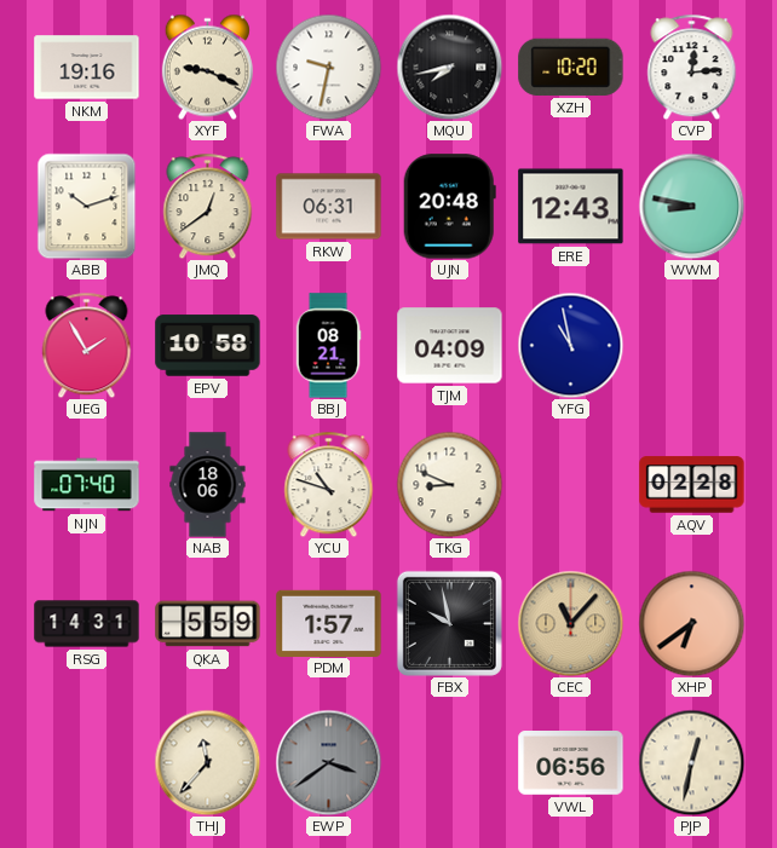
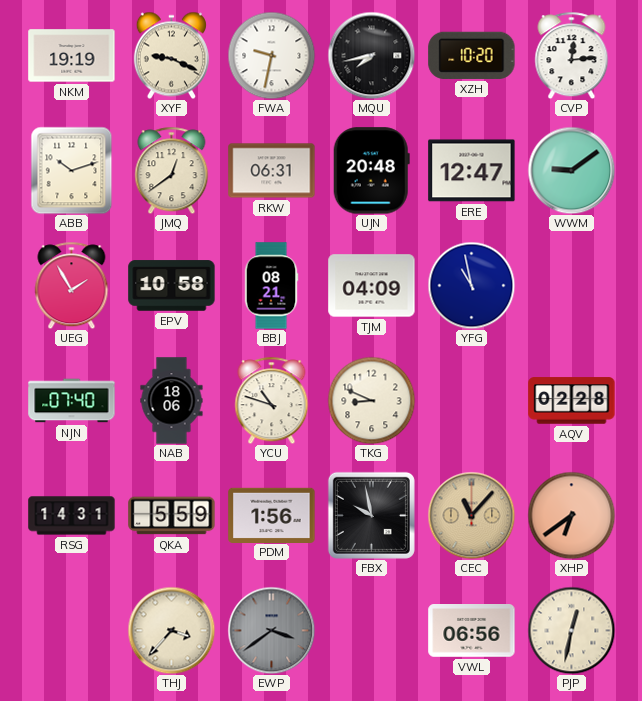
NKM: 19:16 -> 19:19 (72, 56)
ERE: 12:43 -> 12:47 (472, 171)
WWM: 8:47 -> 9:09 (571, 170)
PDM: 1:57 -> 1:56 (272, 515)
THJ: 11:37 -> 3:37 (171, 630)
